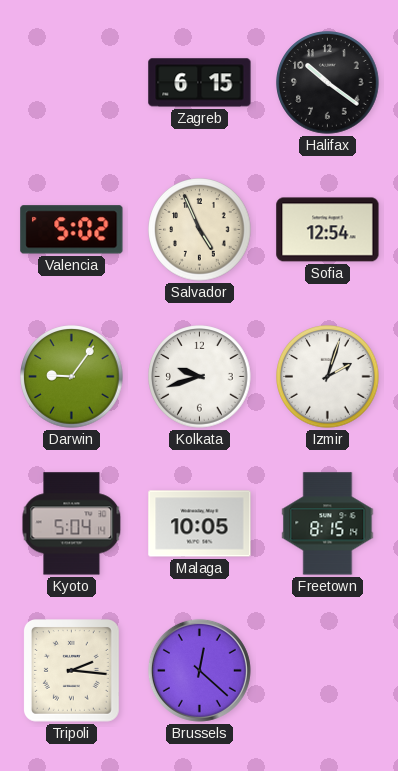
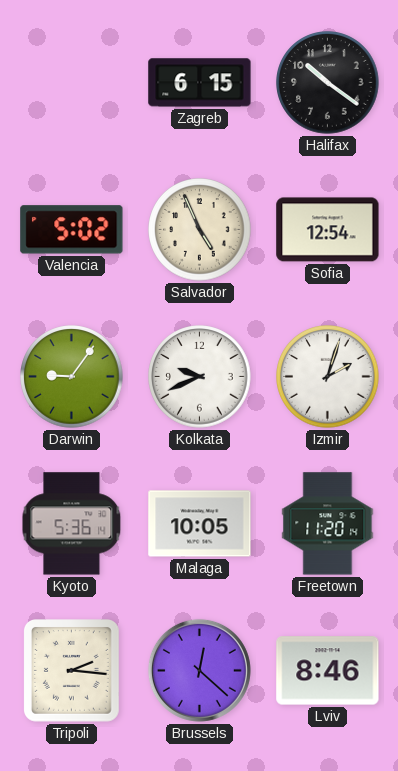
Kolkata: 9:42 -> 9:41 (200, 377)
Kyoto: 5:04 -> 5:36 (72, 524)
Freetown: 8:15 -> 11:20 (328, 524)
Lviv: none -> 8:46 (328, 671)
